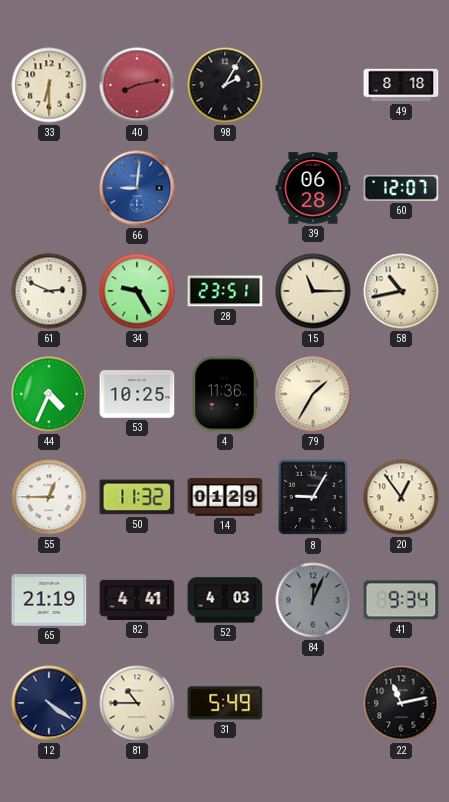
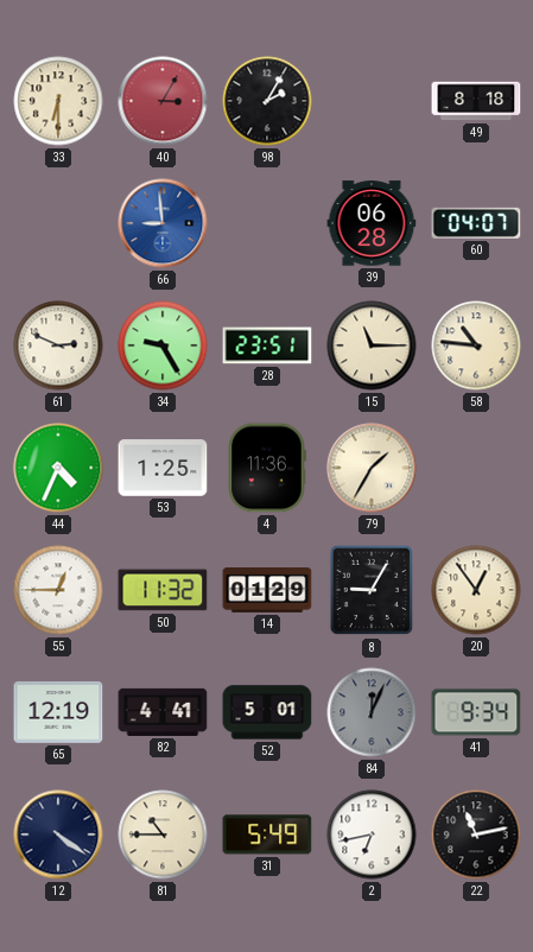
40: 8:13 -> 3:05 (163, 101)
66: 9:01 -> 8:59 (163, 223)
60: 12:07 -> 04:07 (476, 223)
58: 10:43 -> 10:46 (476, 345)
53: 10:25 -> 1:25 (163, 468)
65: 21:19 -> 12:19 (58, 713)
52: 4:03 -> 5:01 (267, 712)
2: none -> 6:43 (372, 834)
